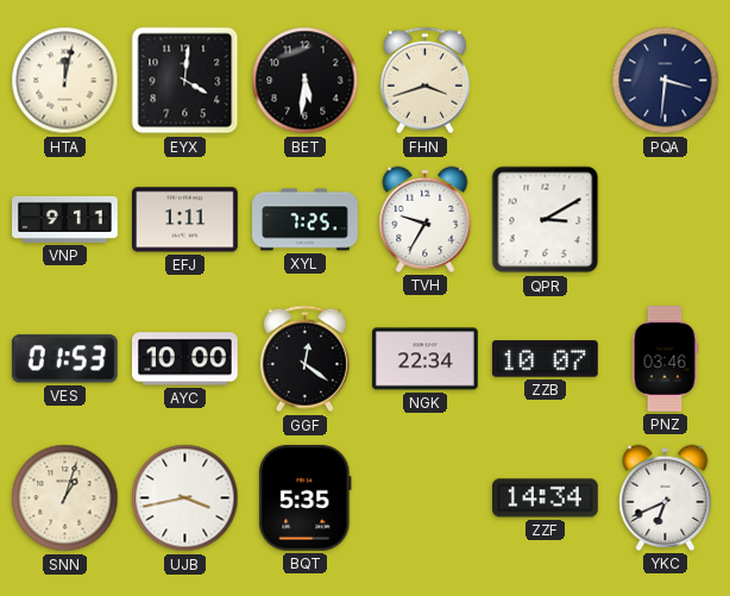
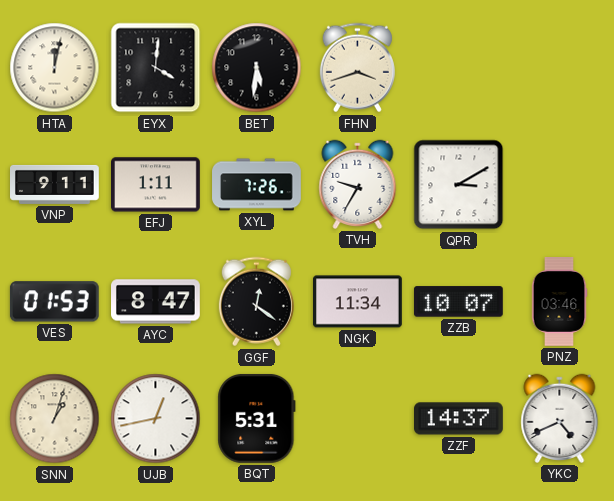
PQA: 3:31 -> none (666, 81)
XYL: 7:25 -> 7:26 (257, 185)
AYC: 10:00 -> 8:47 (156, 302)
NGK: 22:34 -> 11:34 (358, 302)
UJB: 3:43 -> 12:43 (156, 419)
BQT: 5:35 -> 5:31 (257, 419)
ZZF: 14:34 -> 14:37 (459, 419)
YKC: 6:41 -> 4:41 (560, 418)
